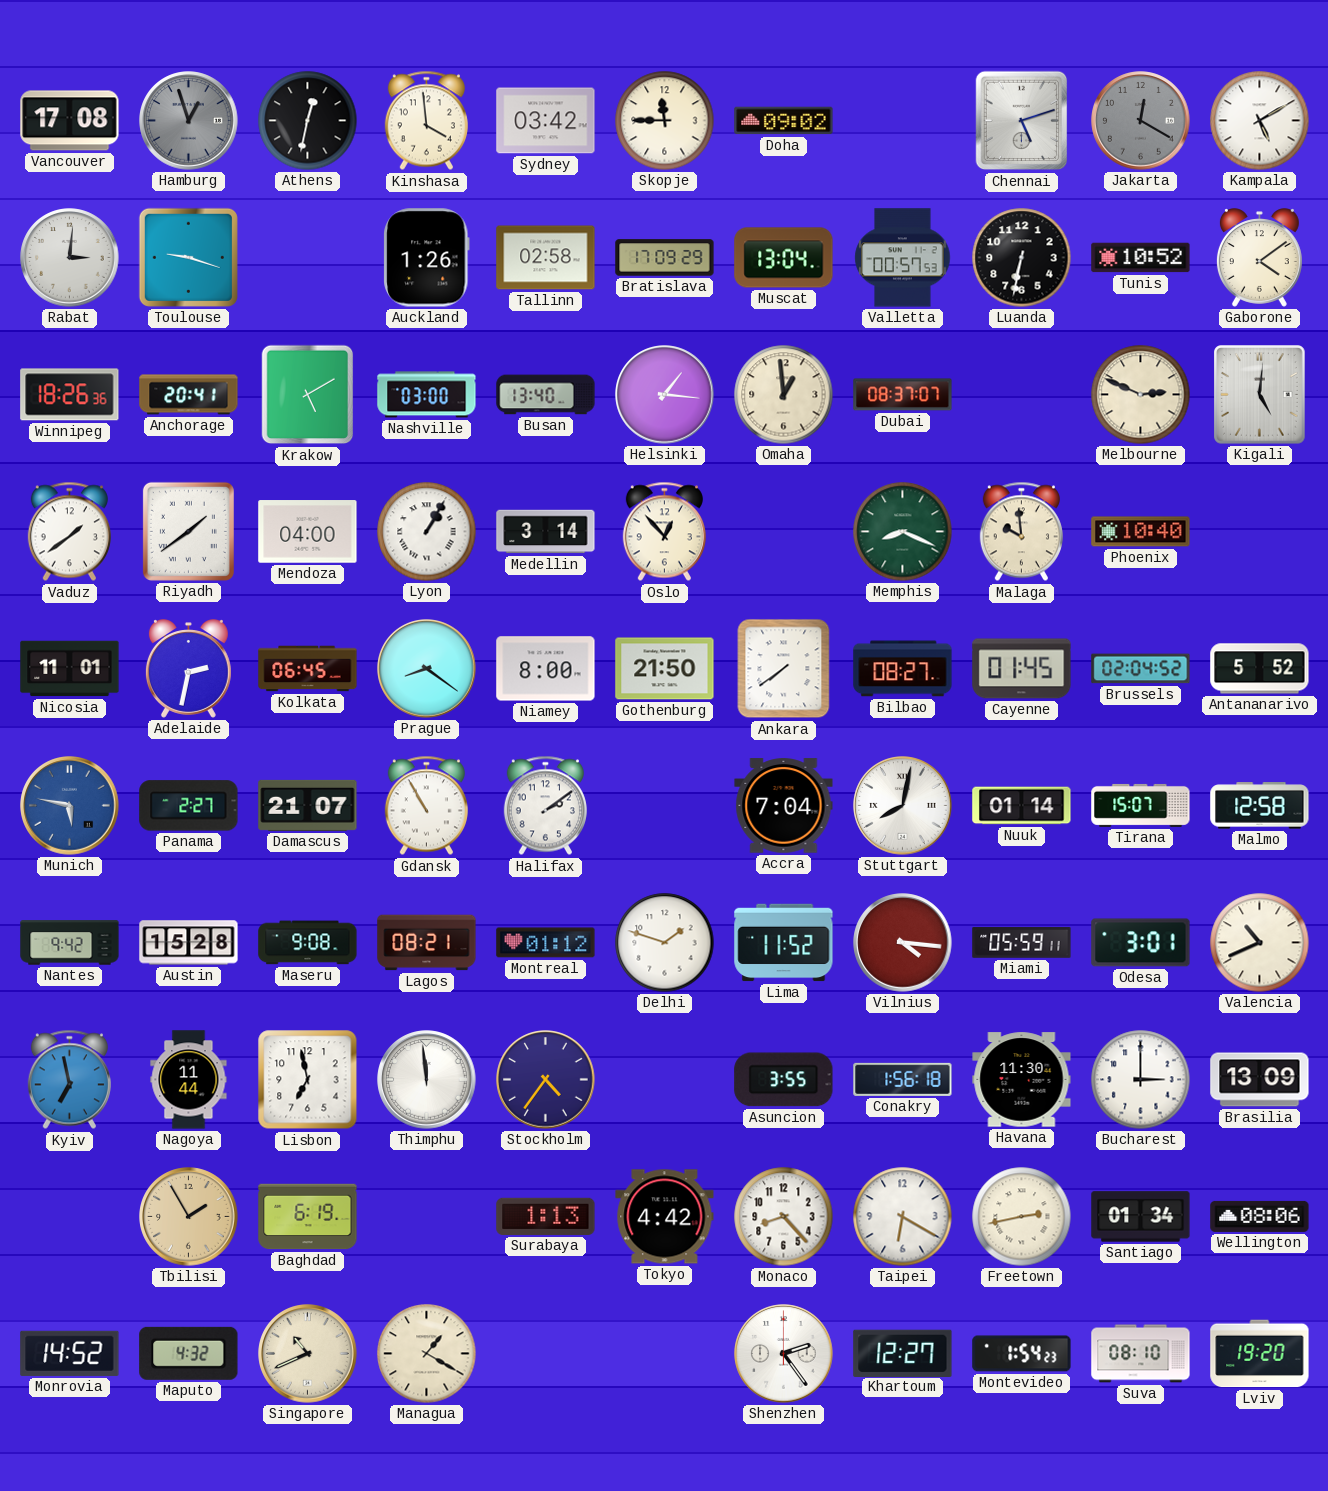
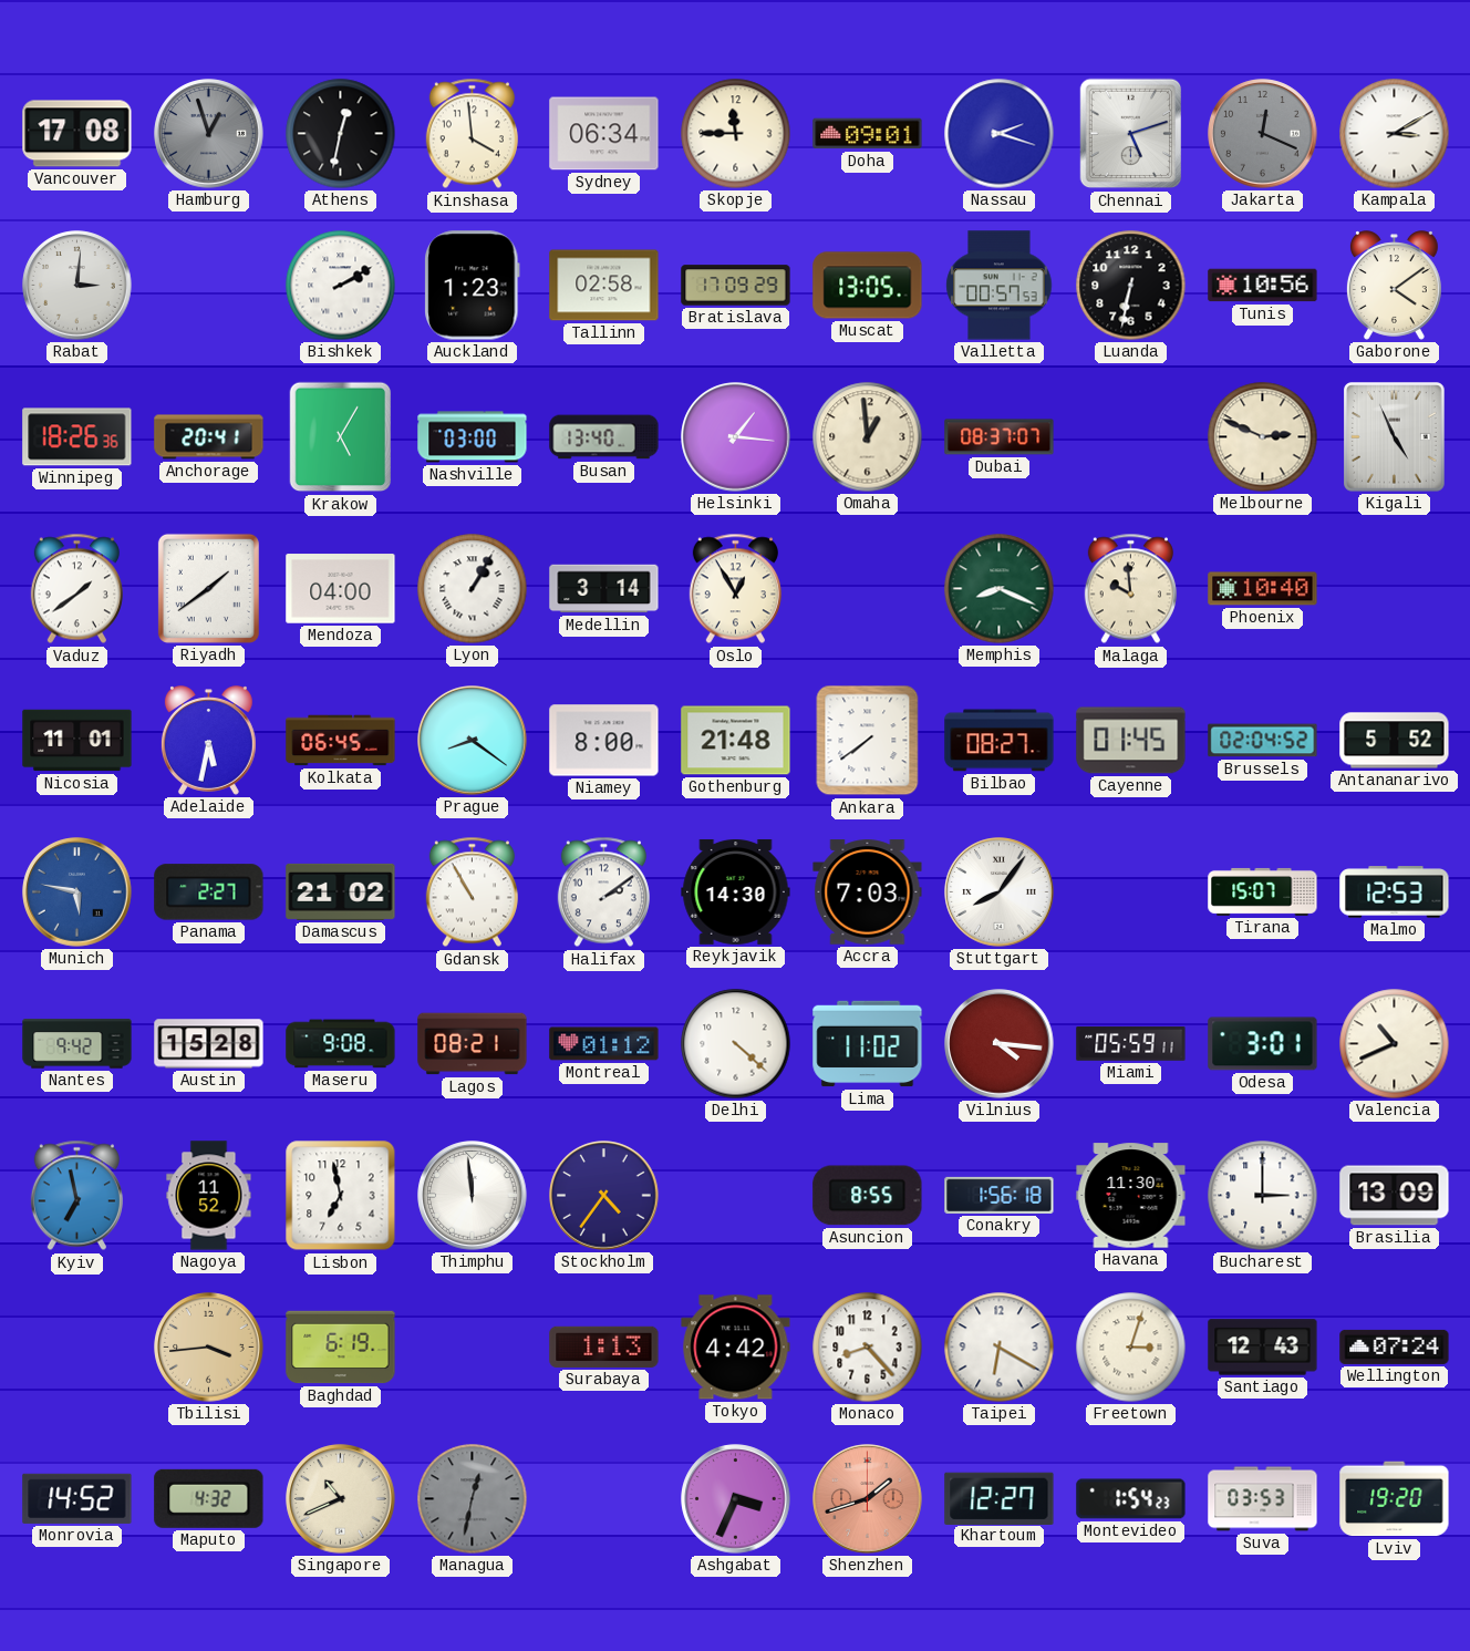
Sydney: 03:42 -> 06:34 (604, 134)
Doha: 09:02 -> 09:01 (868, 134)
Nassau: none -> 2:18 (1000, 134)
Jakarta: 12:20 -> 12:19 (1263, 134)
Kampala: 5:10 -> 3:10 (1395, 134)
Toulouse: 9:18 -> none (188, 257)
Bishkek: none -> 2:10 (341, 286)
Auckland: 1:26 -> 1:23 (473, 286)
Muscat: 13:04 -> 13:05 (868, 286)
Tunis: 10:52 -> 10:56 (1263, 286)
Krakow: 5:10 -> 5:05 (341, 437)
Kigali: 5:01 -> 4:56 (1395, 437)
Oslo: 12:53 -> 12:55 (735, 589)
Adelaide: 2:32 -> 5:32 (208, 741)
Gothenburg: 21:50 -> 21:48 (736, 741)
Damascus: 21:07 -> 21:02 (341, 891)
Reykjavik: none -> 14:30 (736, 891)
Accra: 7:04 -> 7:03 (868, 892)
Stuttgart: 8:02 -> 8:06 (1000, 892)
Nuuk: 01:14 -> none (1022, 806)
Malmo: 12:58 -> 12:53 (1395, 892)
Delhi: 1:48 -> 4:22 (736, 1044)
Lima: 11:52 -> 11:02 (868, 1044)
Nagoya: 11:44 -> 11:52 (209, 1196)
Asuncion: 3:55 -> 8:55 (868, 1196)
Tbilisi: 1:55 -> 3:44 (209, 1348)
Freetown: 2:43 -> 3:03 (1131, 1348)
Santiago: 01:34 -> 12:43 (1263, 1348)
Wellington: 08:06 -> 07:24 (1395, 1346)
Managua: 1:20 -> 12:32 (473, 1499)
Managua dial: cream -> grey (473, 1499)
Ashgabat: none -> 3:34 (736, 1499)
Shenzhen: 2:24 -> 1:42 (868, 1499)
Shenzhen dial: white -> salmon (868, 1499)
Suva: 08:10 -> 03:53 (1263, 1499)
